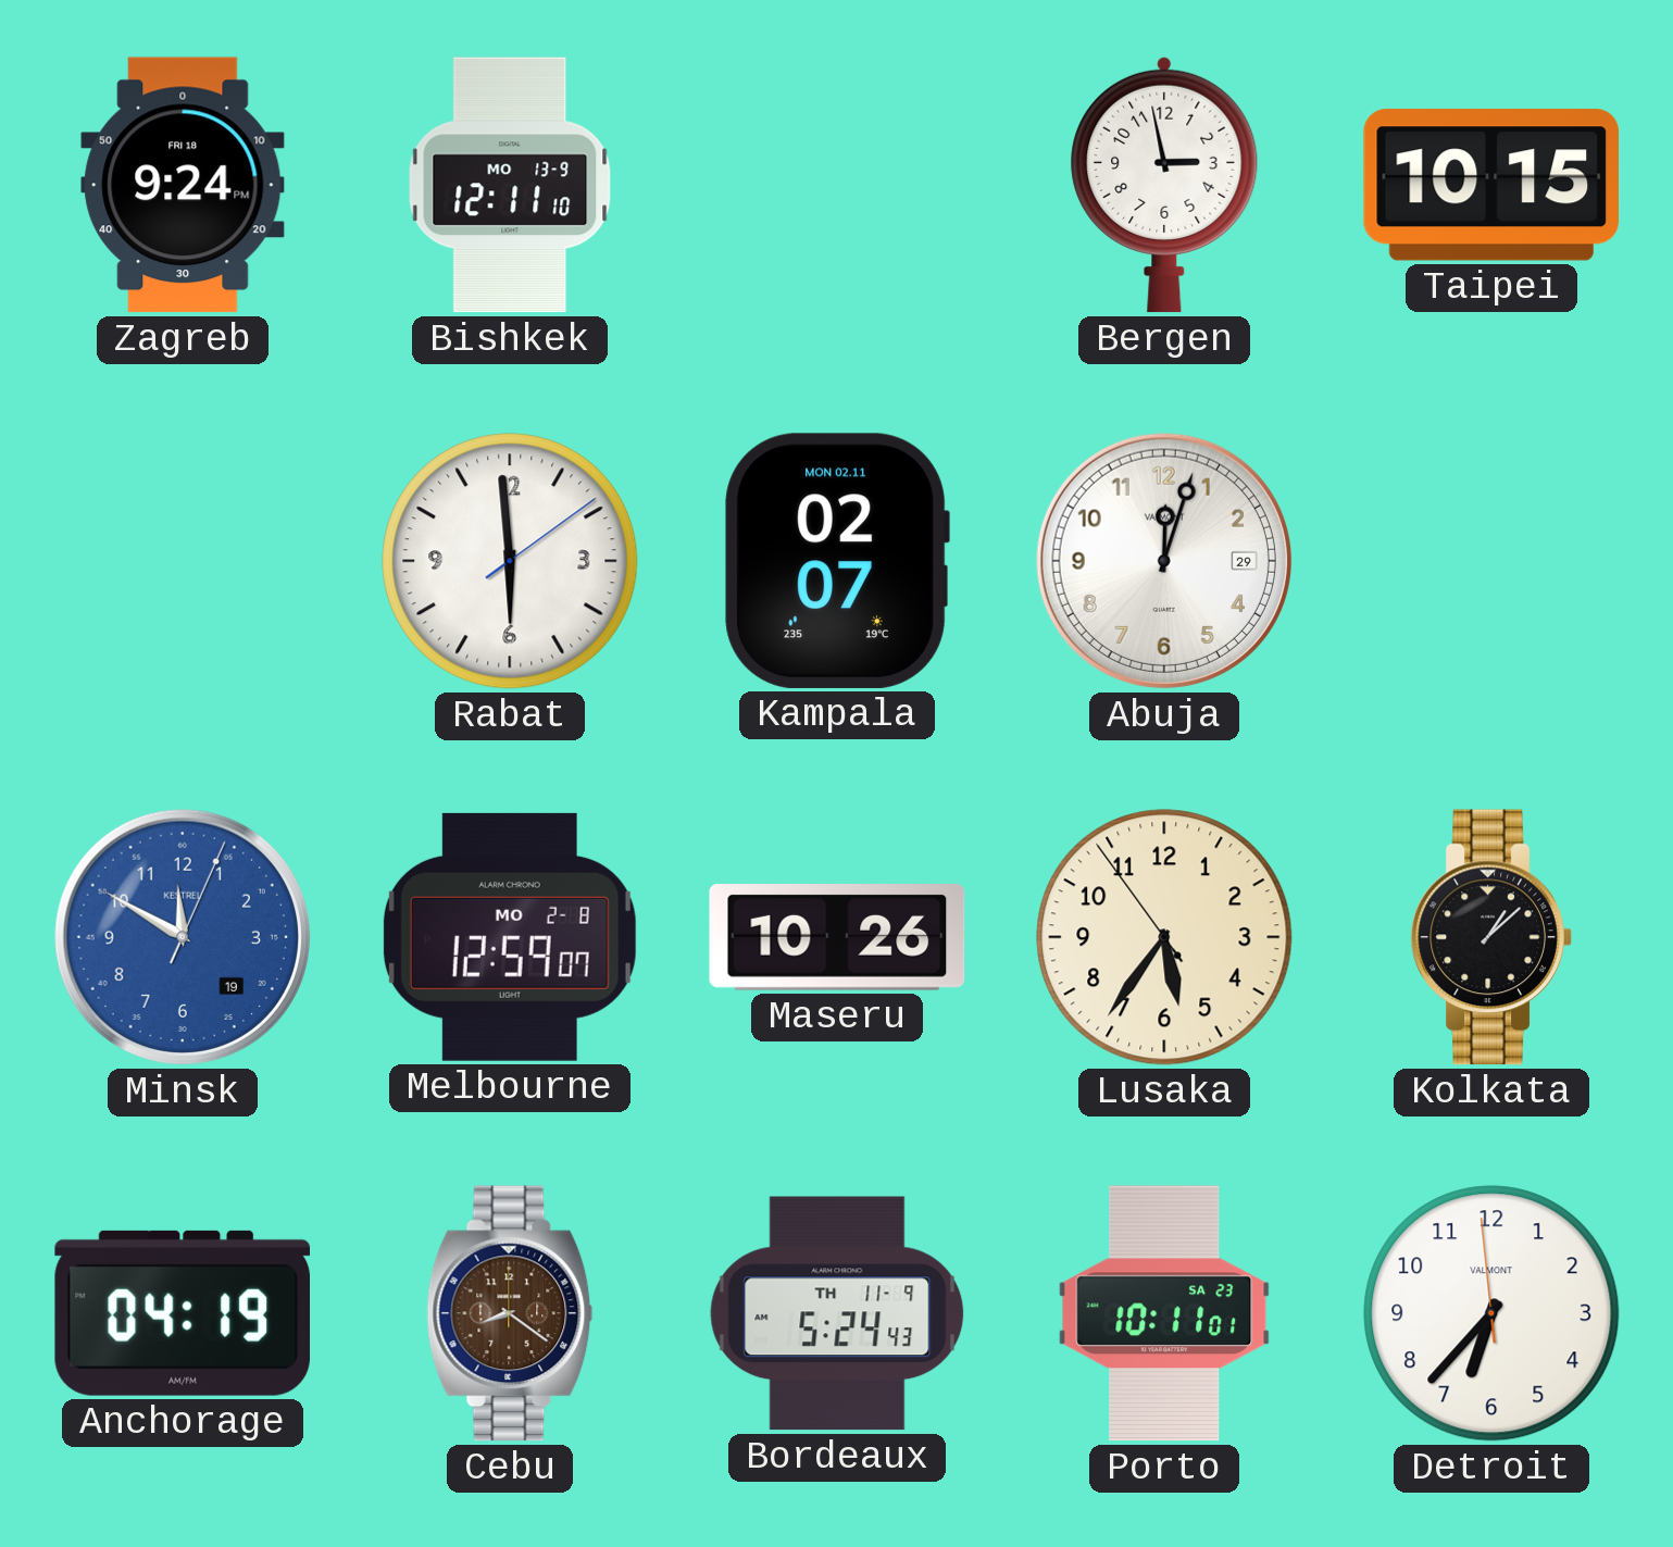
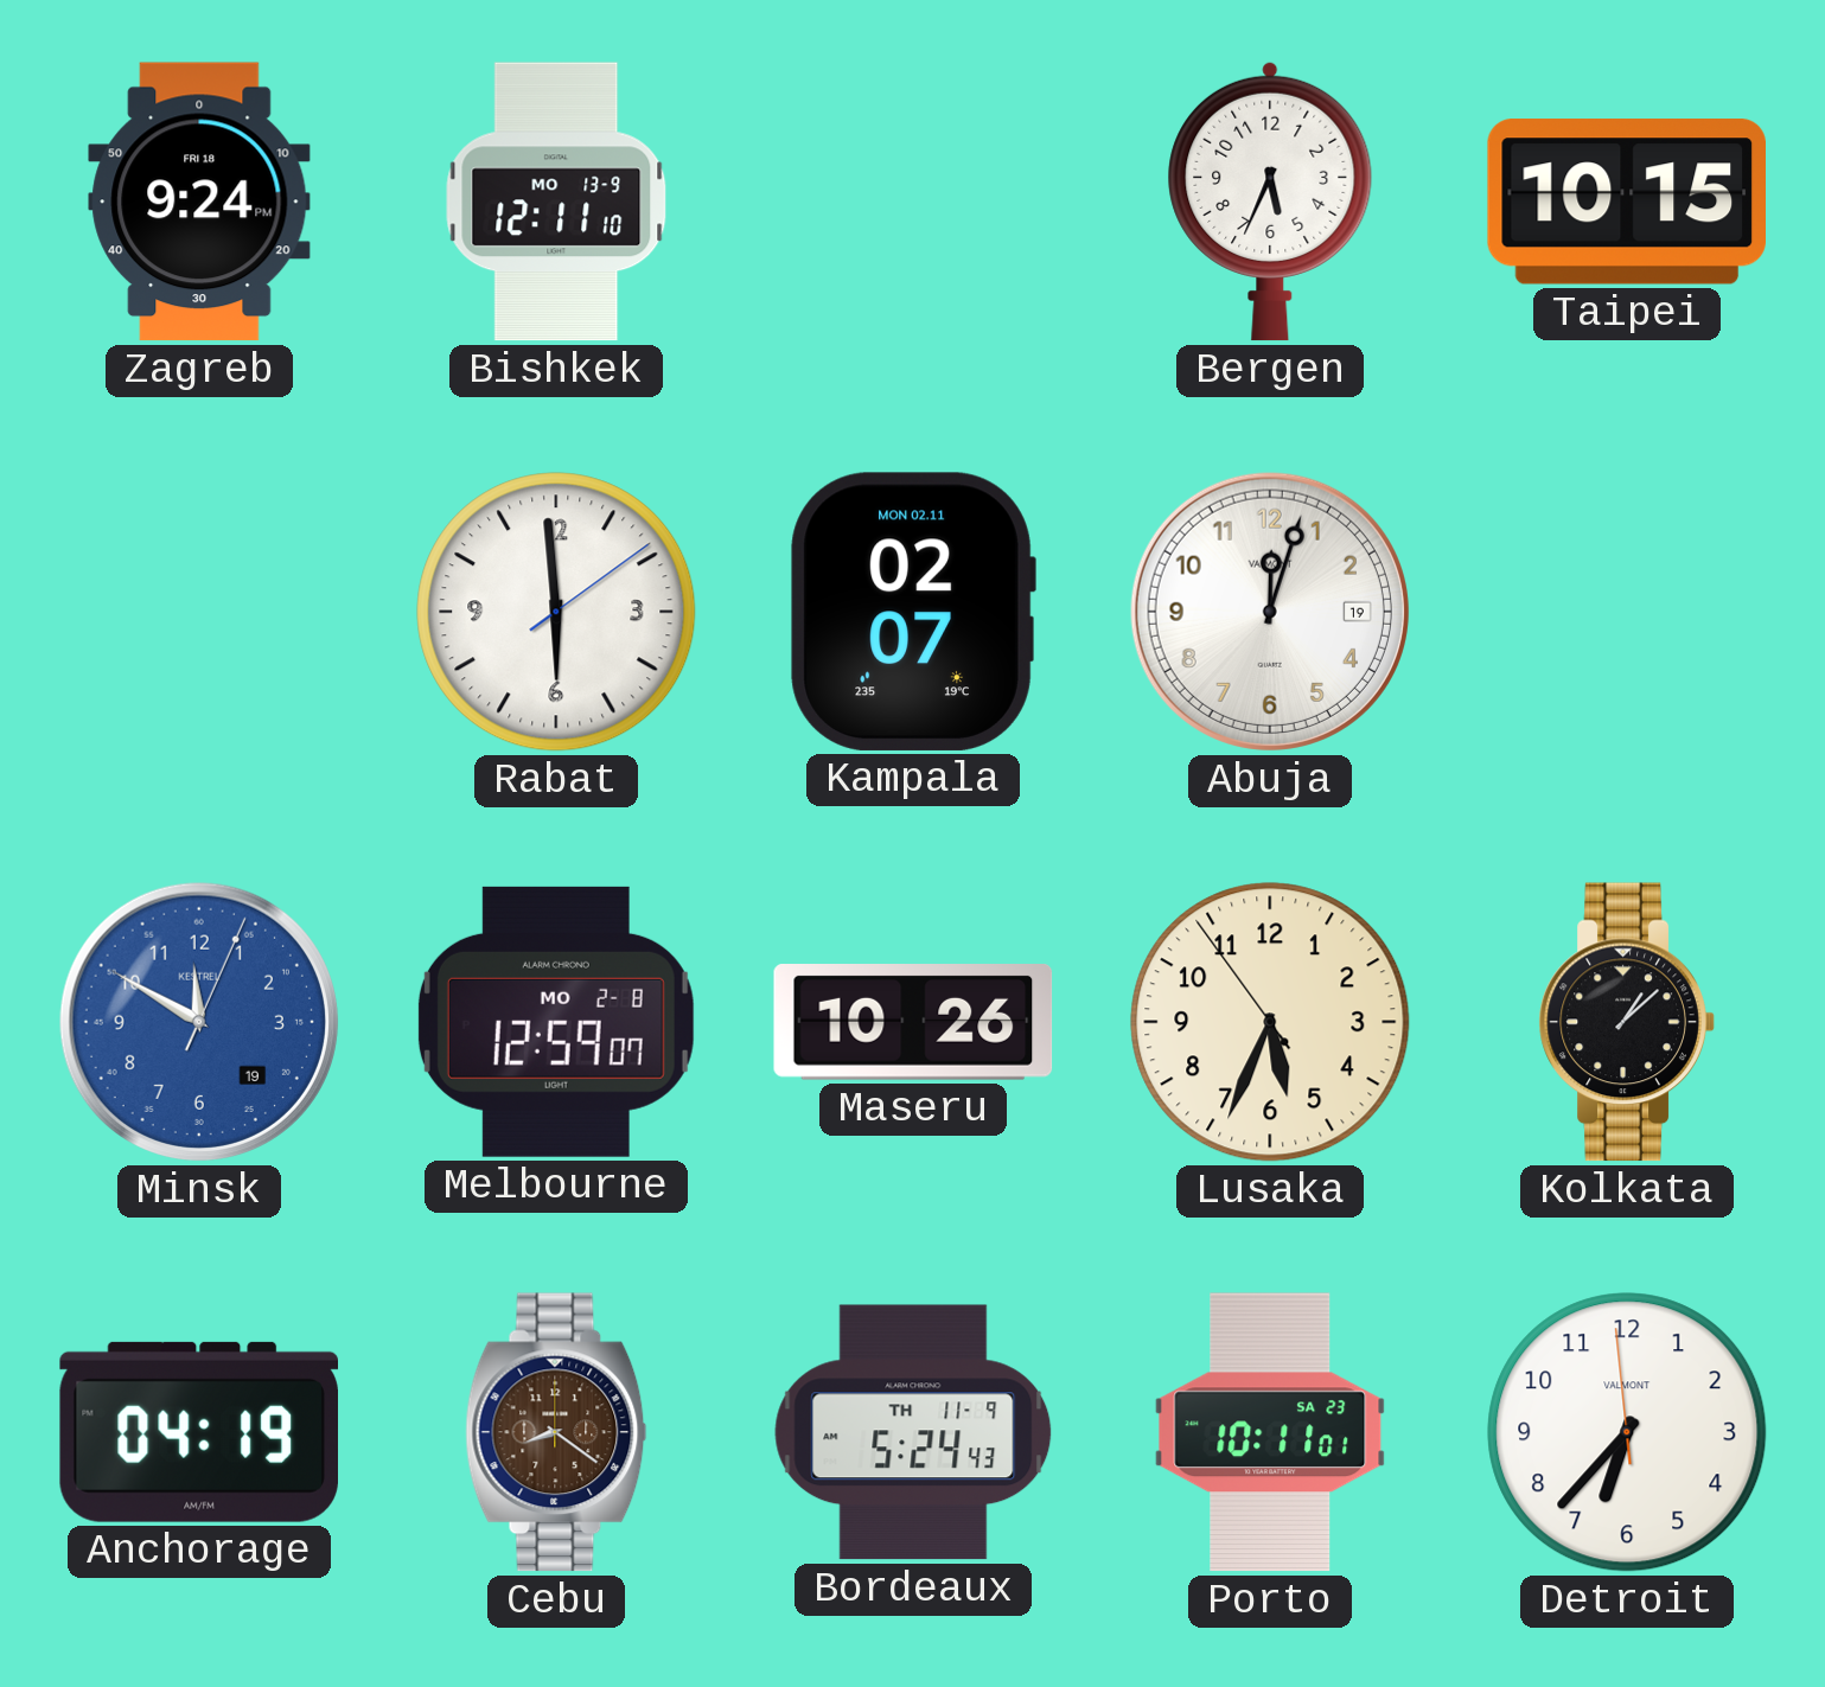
Bergen: 2:58 -> 5:34 (1270, 202)
Abuja date: 29 -> 19 (1270, 612)
Lusaka: 5:35 -> 5:33 (1270, 1022)
